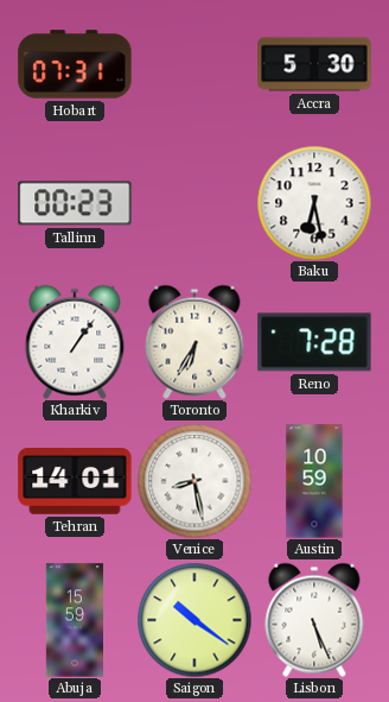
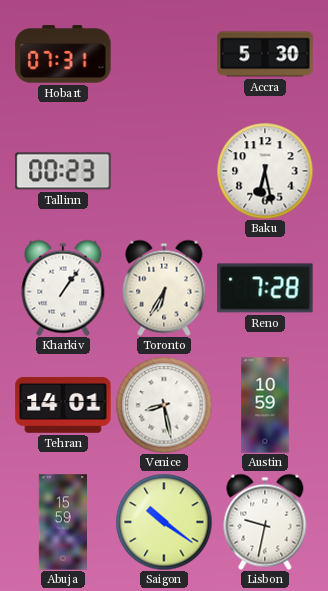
Lisbon: 5:26 -> 9:32 (265, 522)
